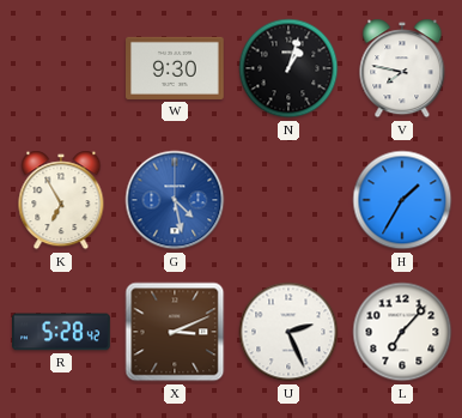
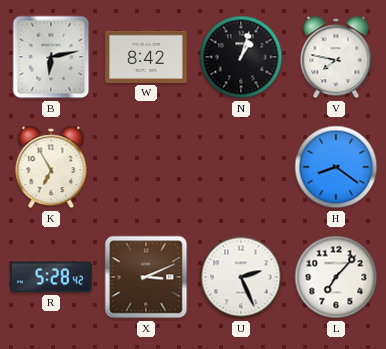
B: none -> 6:13 (51, 57)
W: 9:30 -> 8:42 (147, 57)
G: 4:28 -> none (175, 200)
H: 1:35 -> 8:21 (336, 167)
